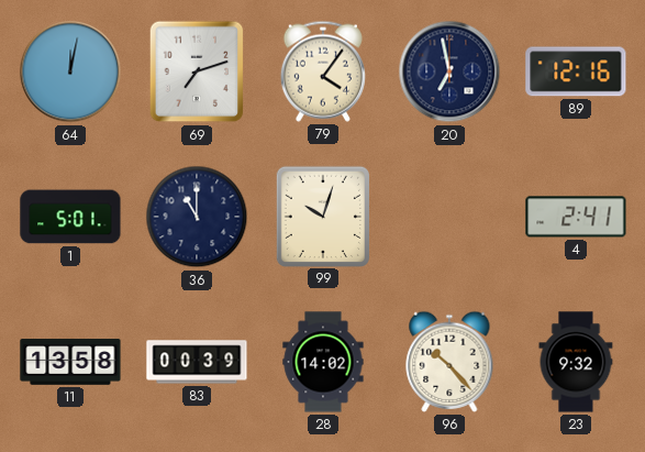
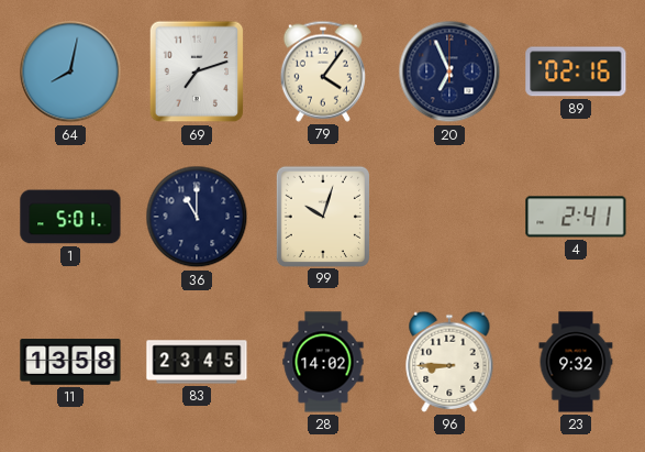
64: 12:02 -> 8:02 (70, 71)
20: 6:58 -> 6:56 (449, 71)
89: 12:16 -> 02:16 (576, 71)
83: 00:39 -> 23:45 (197, 362)
96: 10:23 -> 8:45 (449, 362)
